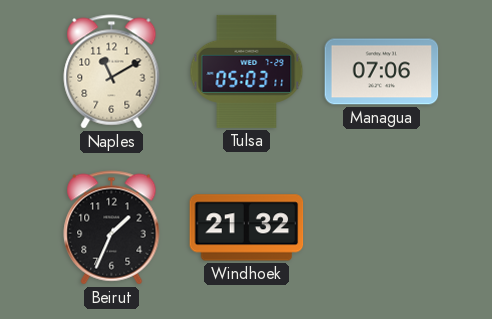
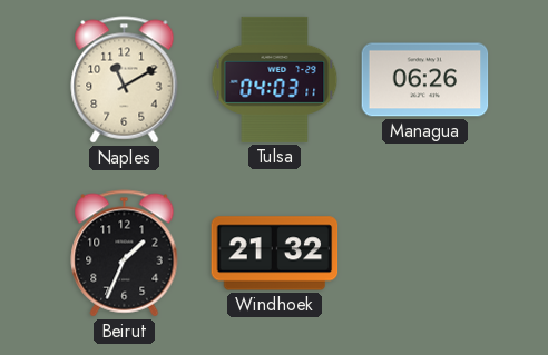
Tulsa: 05:03 -> 04:03 (275, 79)
Managua: 07:06 -> 06:26 (425, 80)
